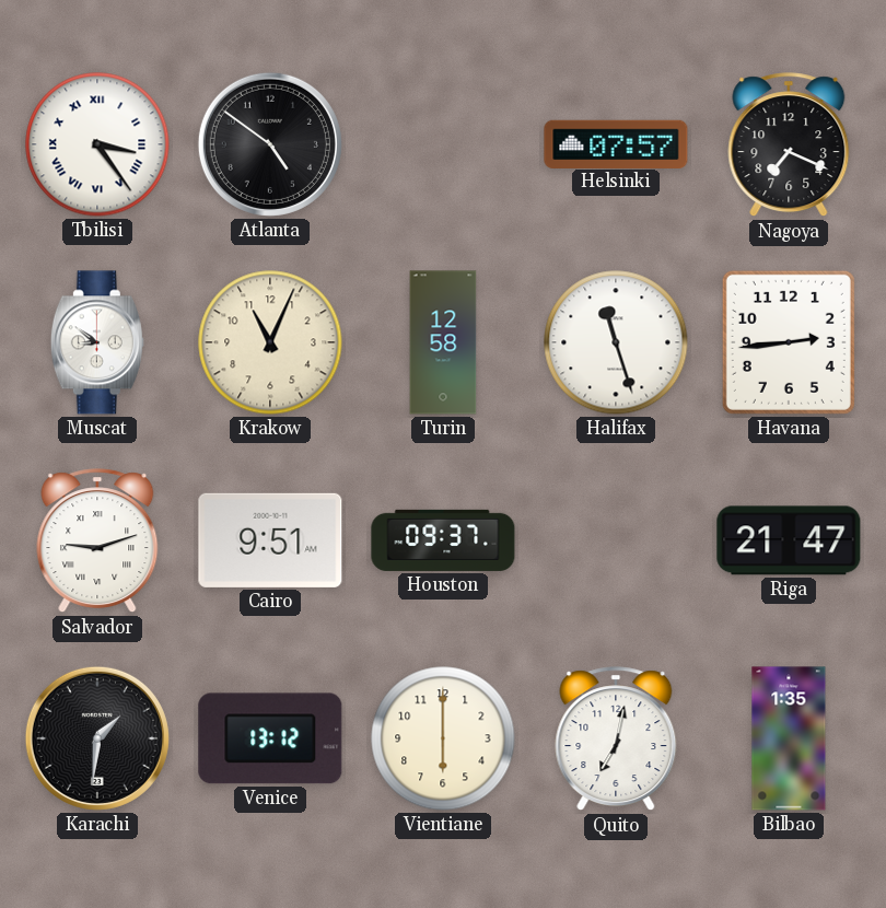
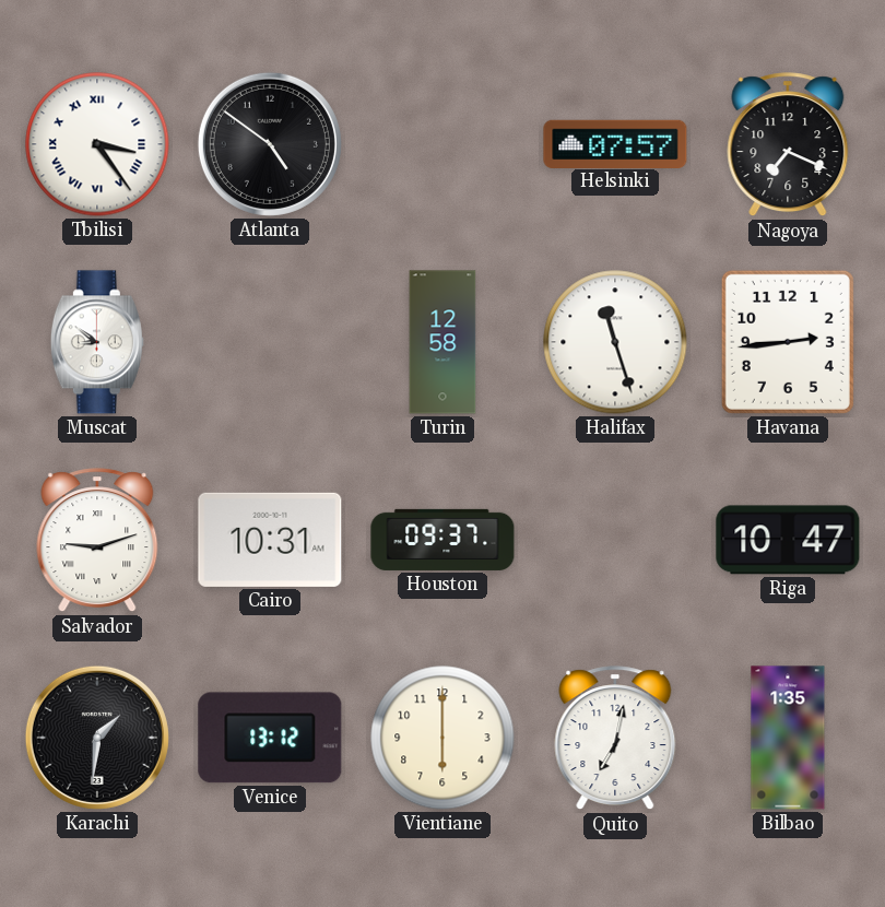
Krakow: 11:04 -> none (270, 342)
Cairo: 9:51 -> 10:31 (270, 540)
Riga: 21:47 -> 10:47 (788, 540)
